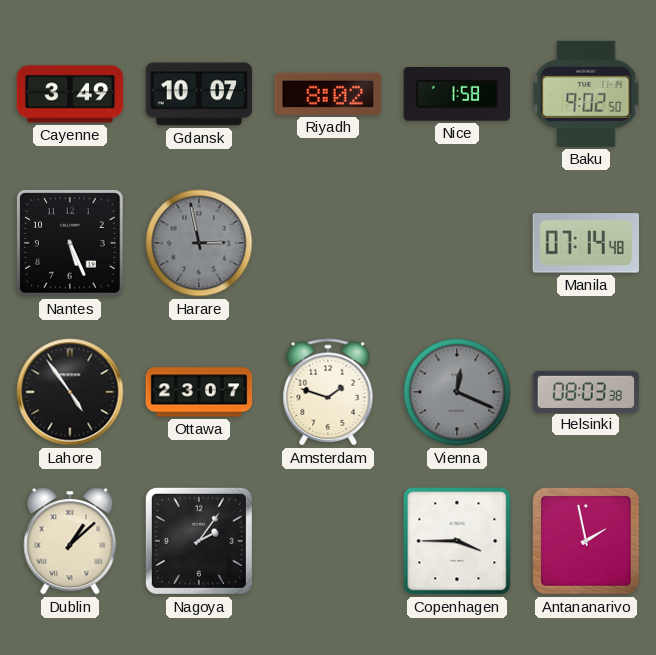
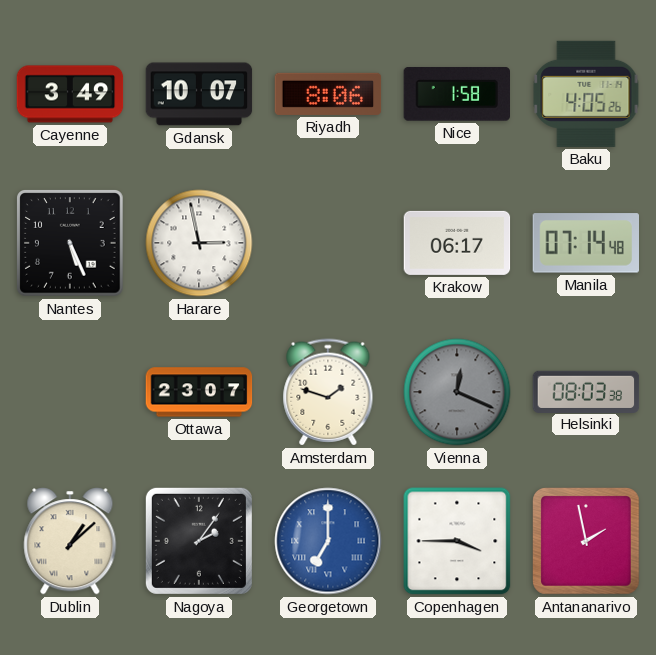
Riyadh: 8:02 -> 8:06 (328, 94)
Baku: 9:02 -> 4:05 (586, 94)
Harare dial: grey -> white (199, 243)
Krakow: none -> 06:17 (457, 243)
Lahore: 4:54 -> none (70, 392)
Georgetown: none -> 7:00 (328, 541)
